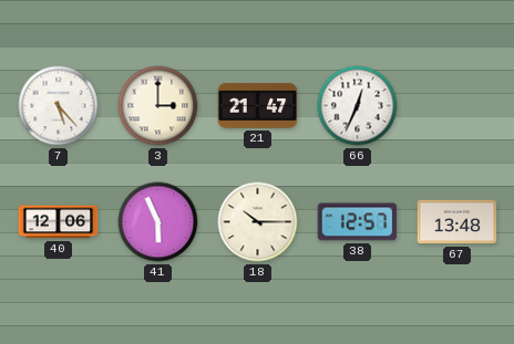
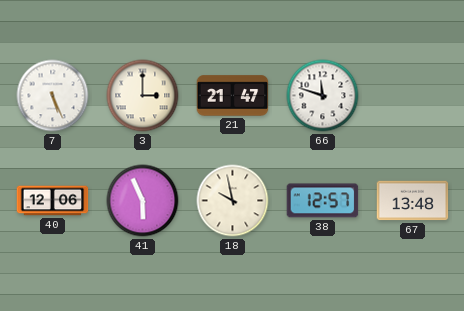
7: 5:23 -> 5:26 (53, 96)
66: 12:34 -> 11:48 (323, 96)
18: 10:15 -> 9:58 (233, 201)
